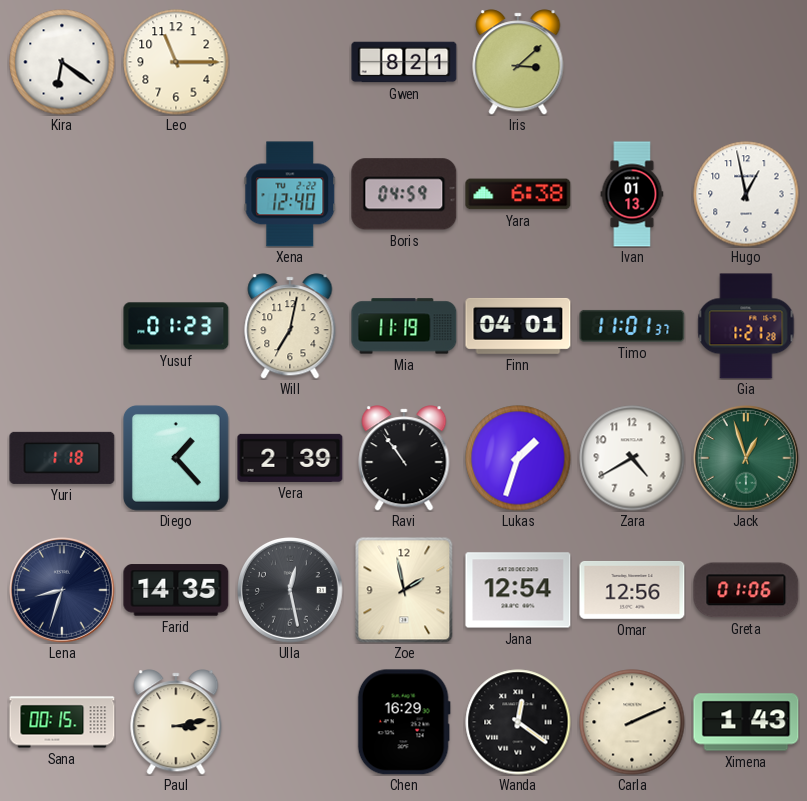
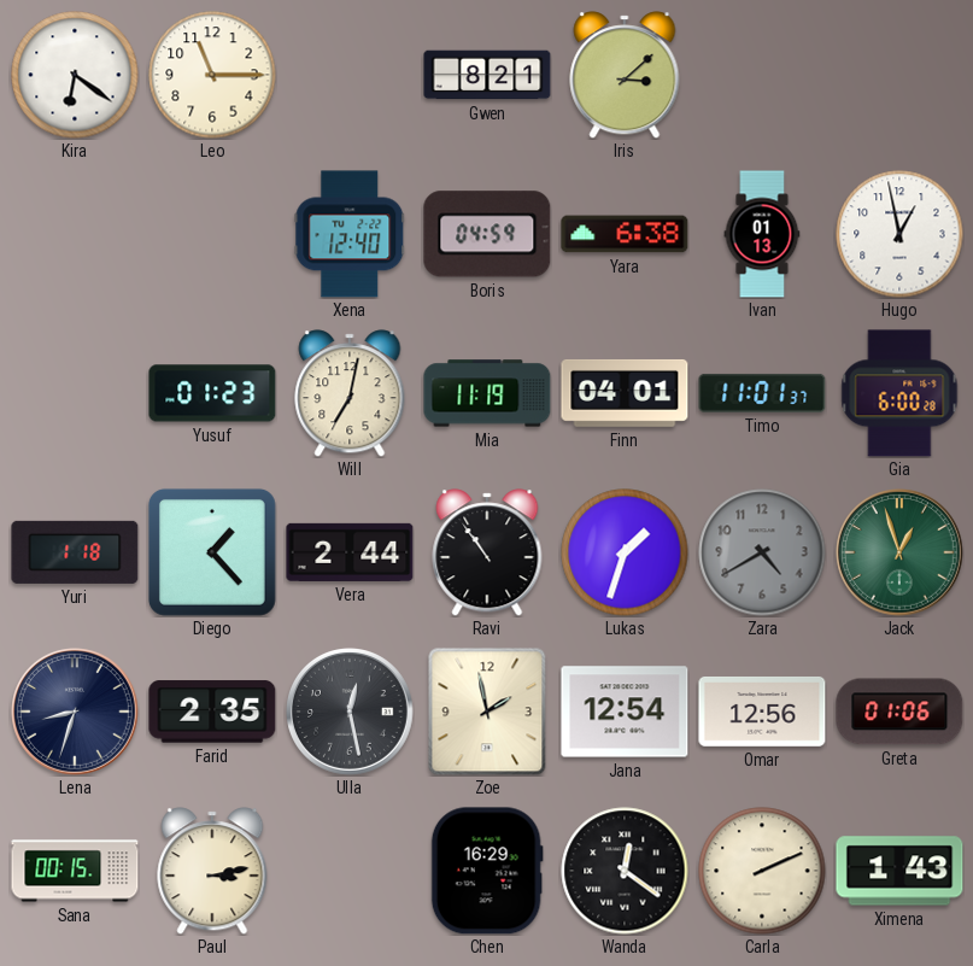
Gia: 1:21 -> 6:00 (899, 393)
Vera: 2:39 -> 2:44 (350, 552)
Zara dial: white -> grey (762, 552)
Farid: 14:35 -> 2:35 (212, 712)
